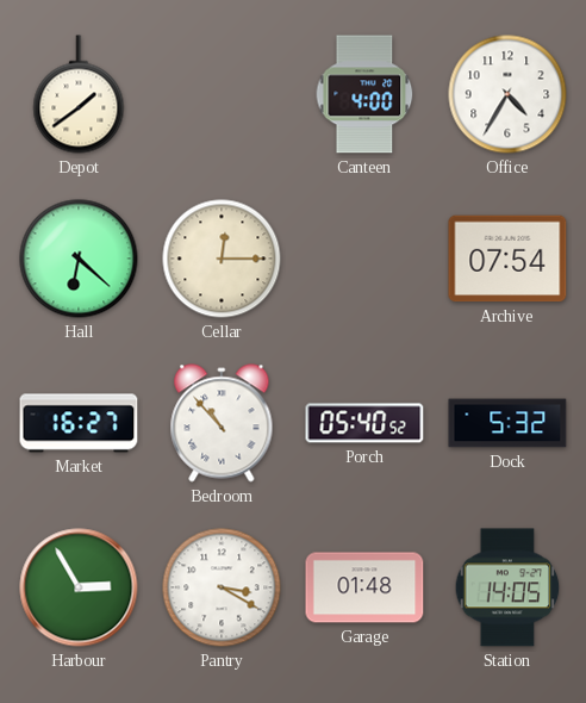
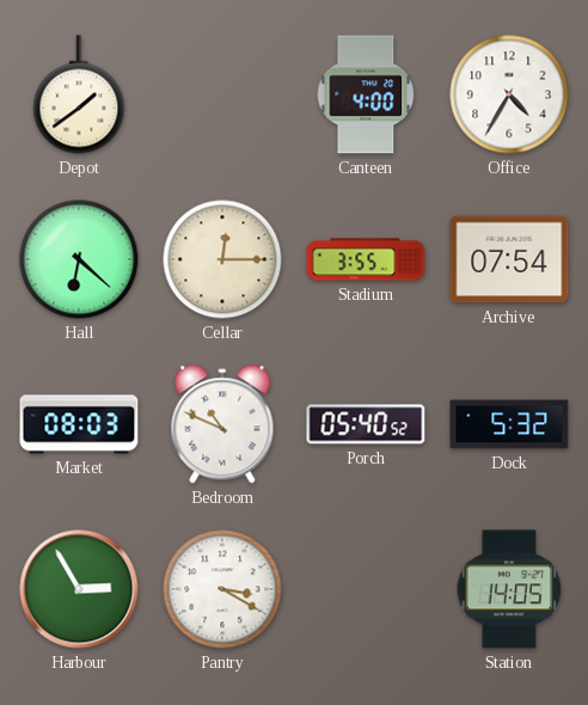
Stadium: none -> 3:55 (366, 259)
Market: 16:27 -> 08:03 (79, 424)
Bedroom: 10:53 -> 10:49 (222, 424)
Garage: 01:48 -> none (364, 587)
